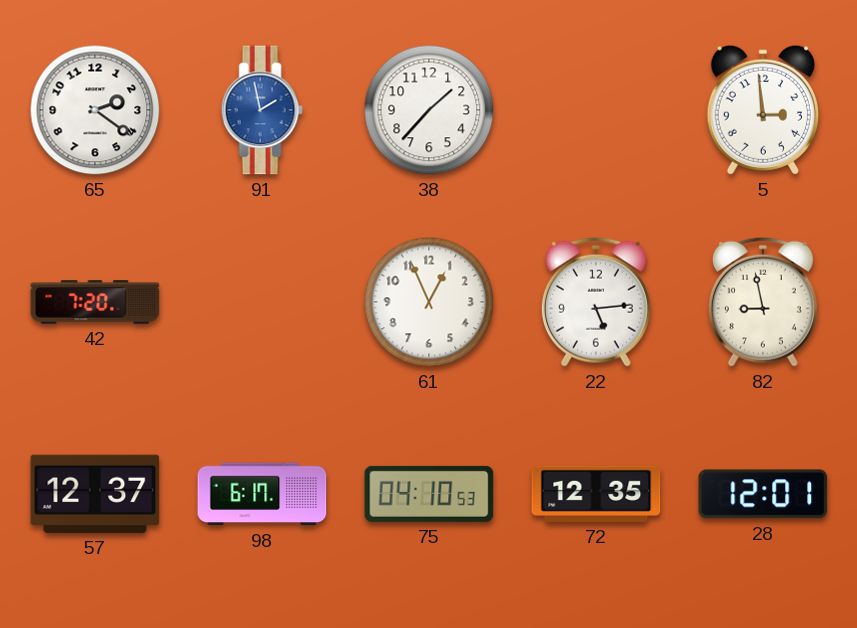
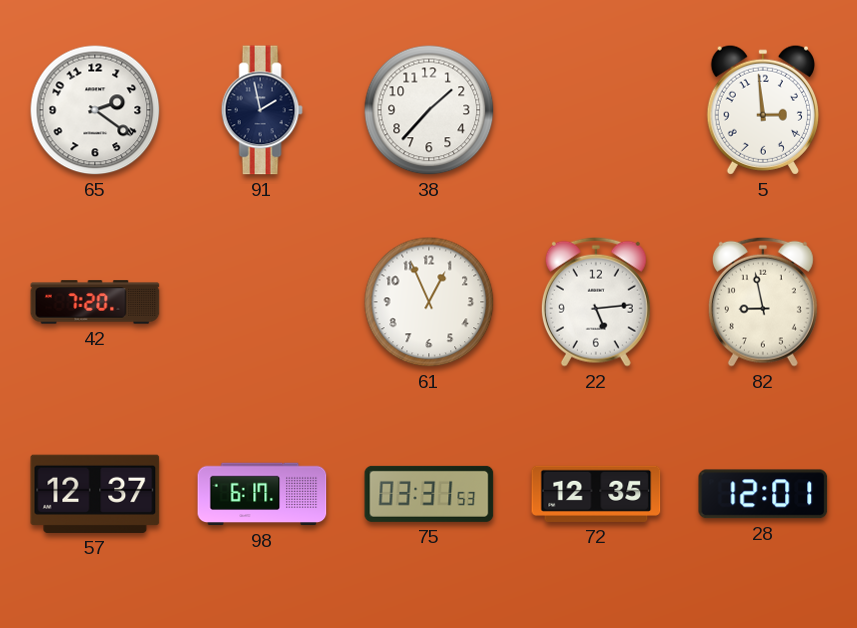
91 dial: blue -> navy (262, 110)
75: 04:10 -> 03:31 (429, 494)
